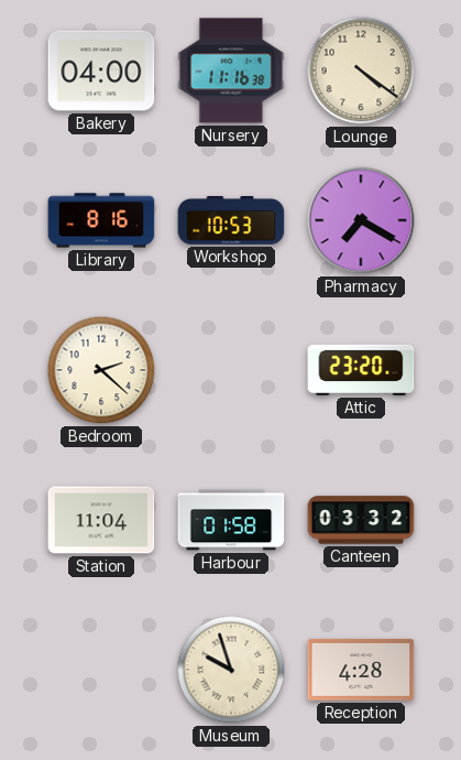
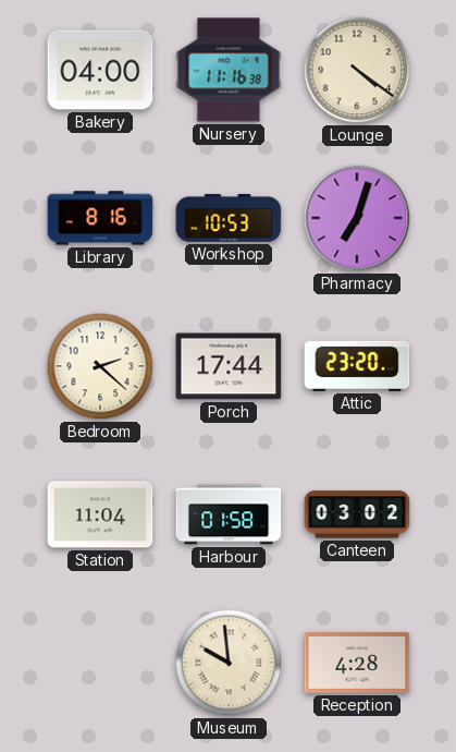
Pharmacy: 7:20 -> 7:03 (357, 218)
Porch: none -> 17:44 (229, 366)
Canteen: 03:32 -> 03:02 (357, 514)
Museum: 9:57 -> 9:59 (229, 663)
